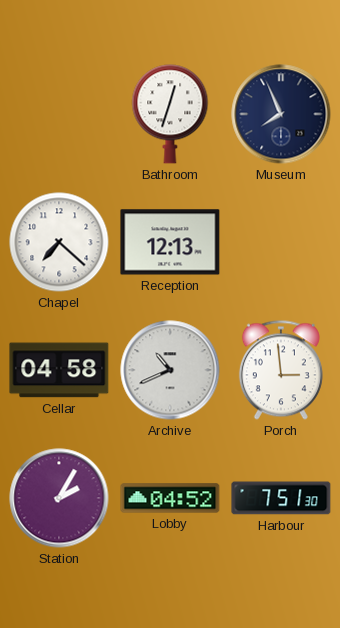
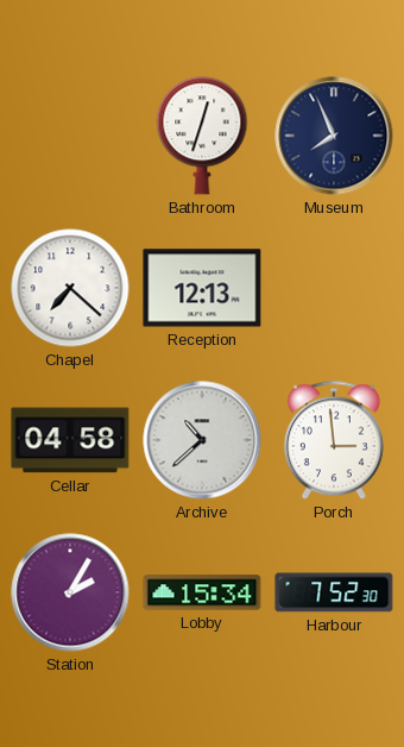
Archive: 10:41 -> 10:38 (202, 440)
Lobby: 04:52 -> 15:34 (202, 592)
Harbour: 7:51 -> 7:52 (334, 592)
